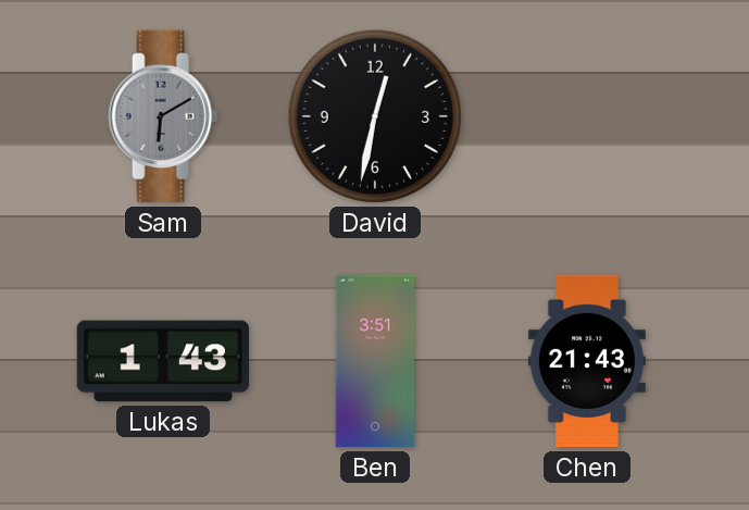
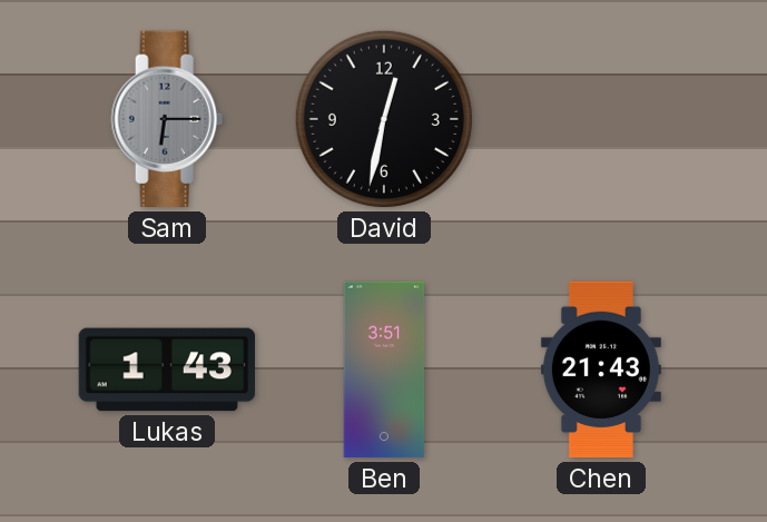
Sam: 6:10 -> 6:15 (167, 119)
